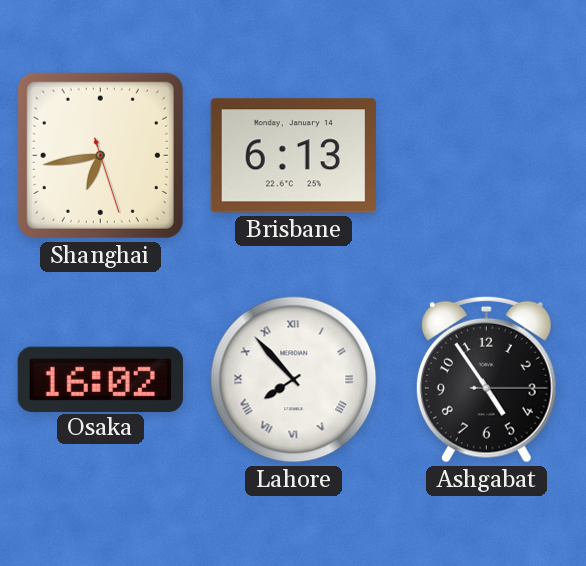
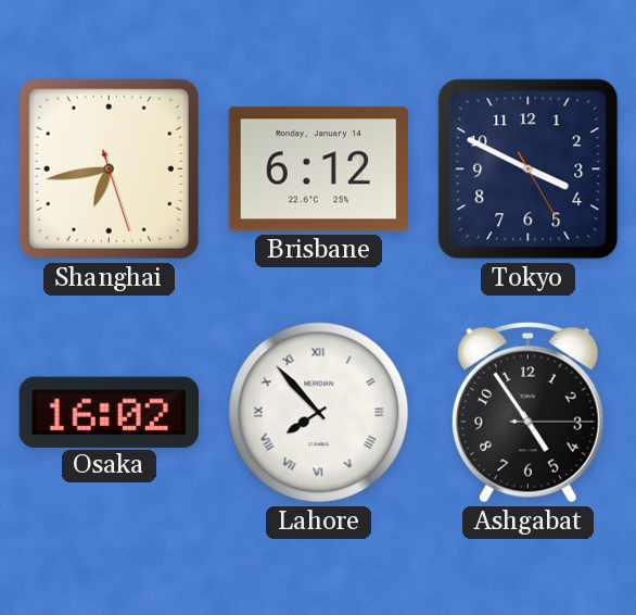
Brisbane: 6:13 -> 6:12 (318, 170)
Tokyo: none -> 3:49 (529, 170)
